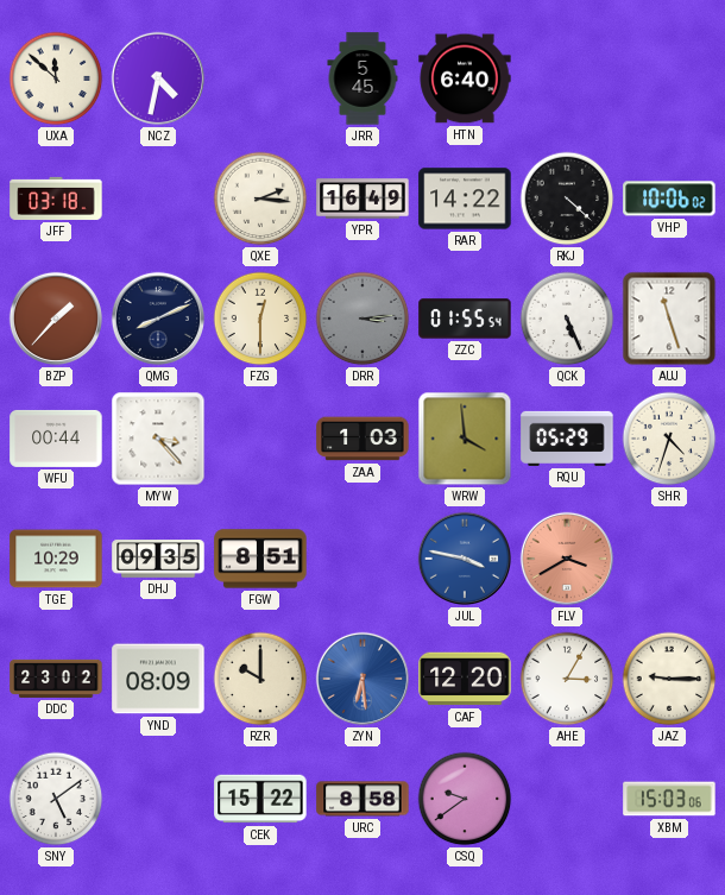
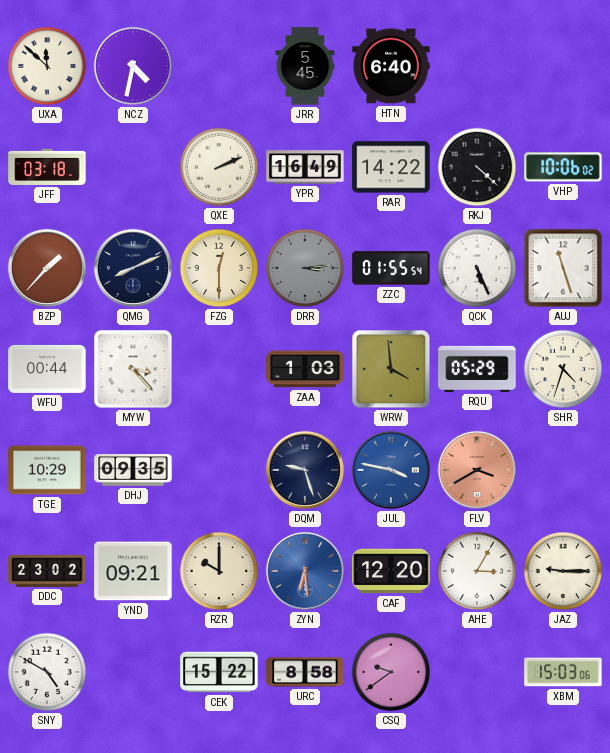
QXE: 2:16 -> 2:11 (219, 167)
FGW: 8:51 -> none (260, 559)
DQM: none -> 9:27 (305, 470)
YND: 08:09 -> 09:21 (133, 571)
SNY: 5:09 -> 4:50 (47, 672)
